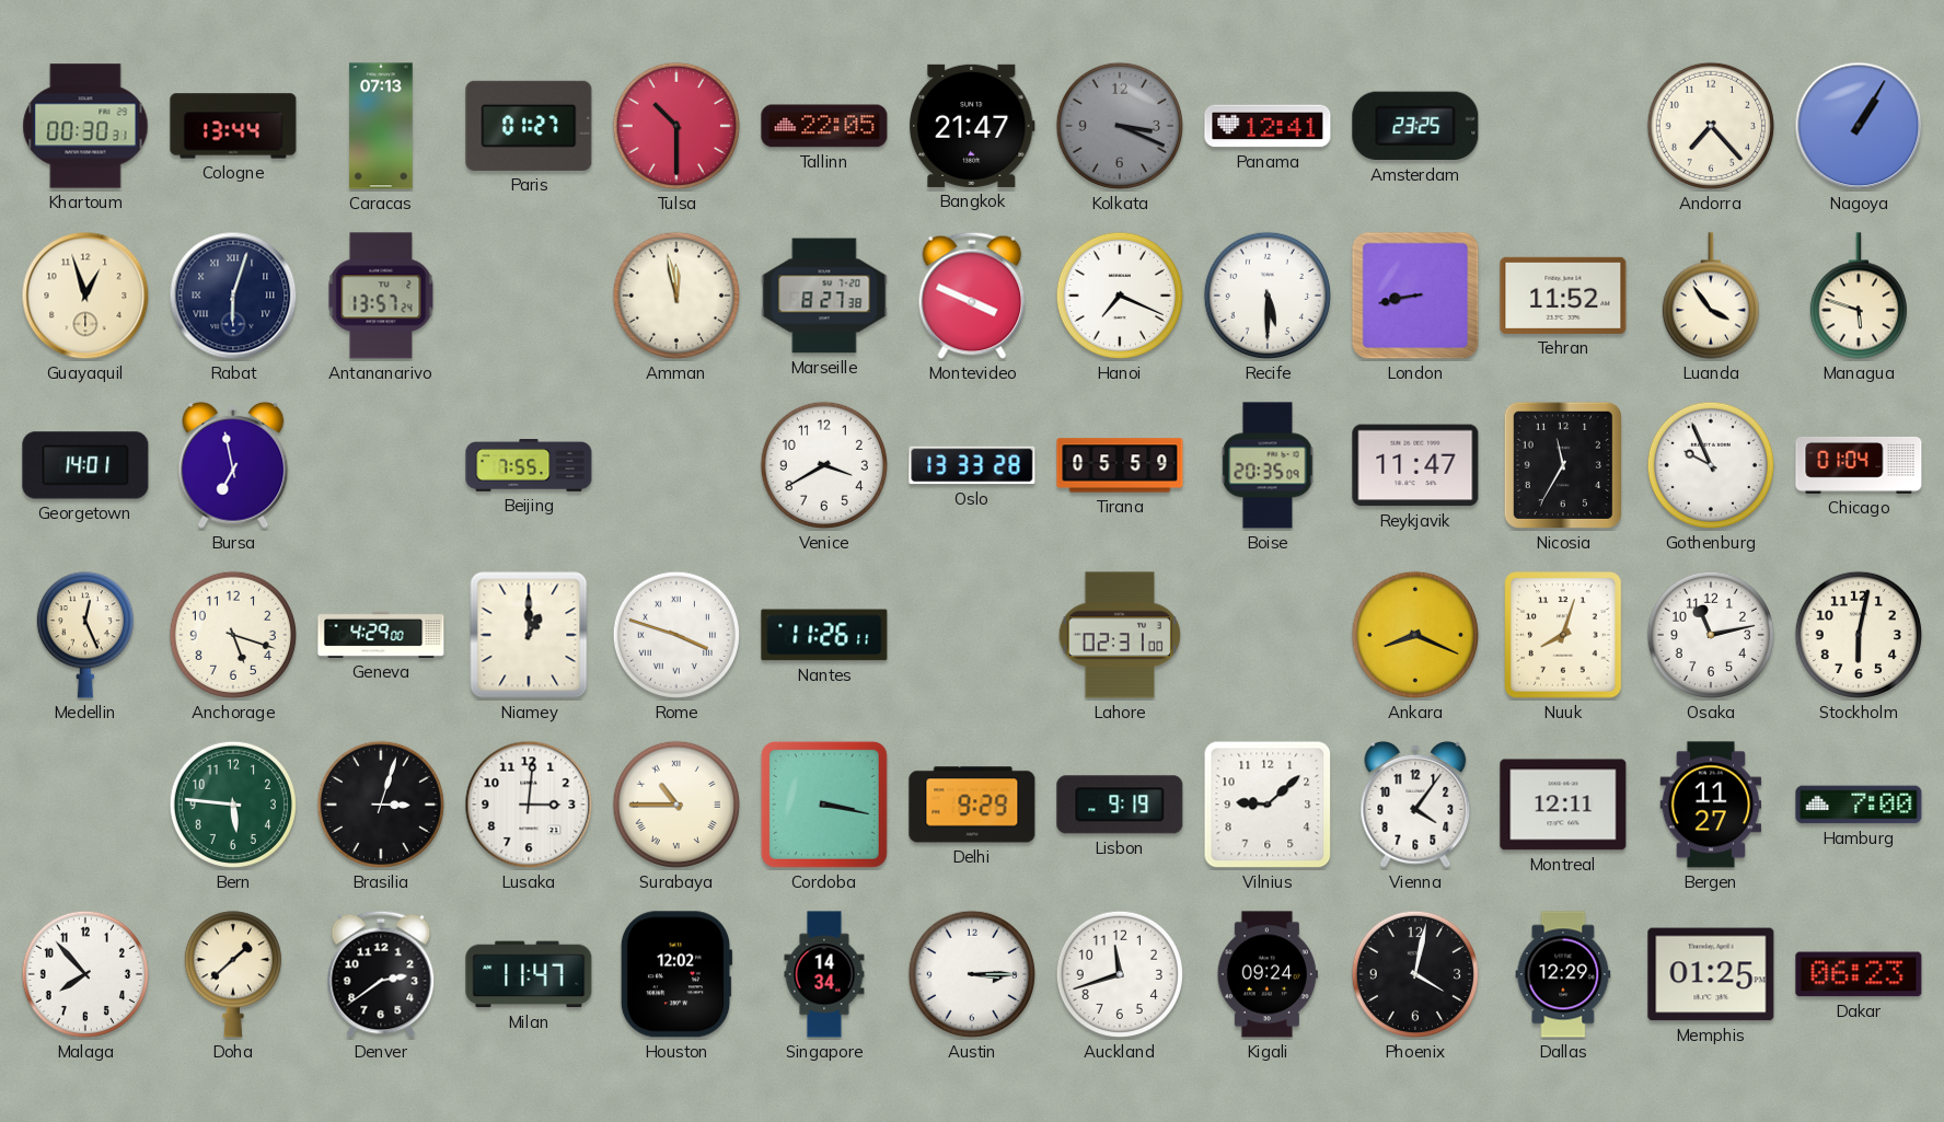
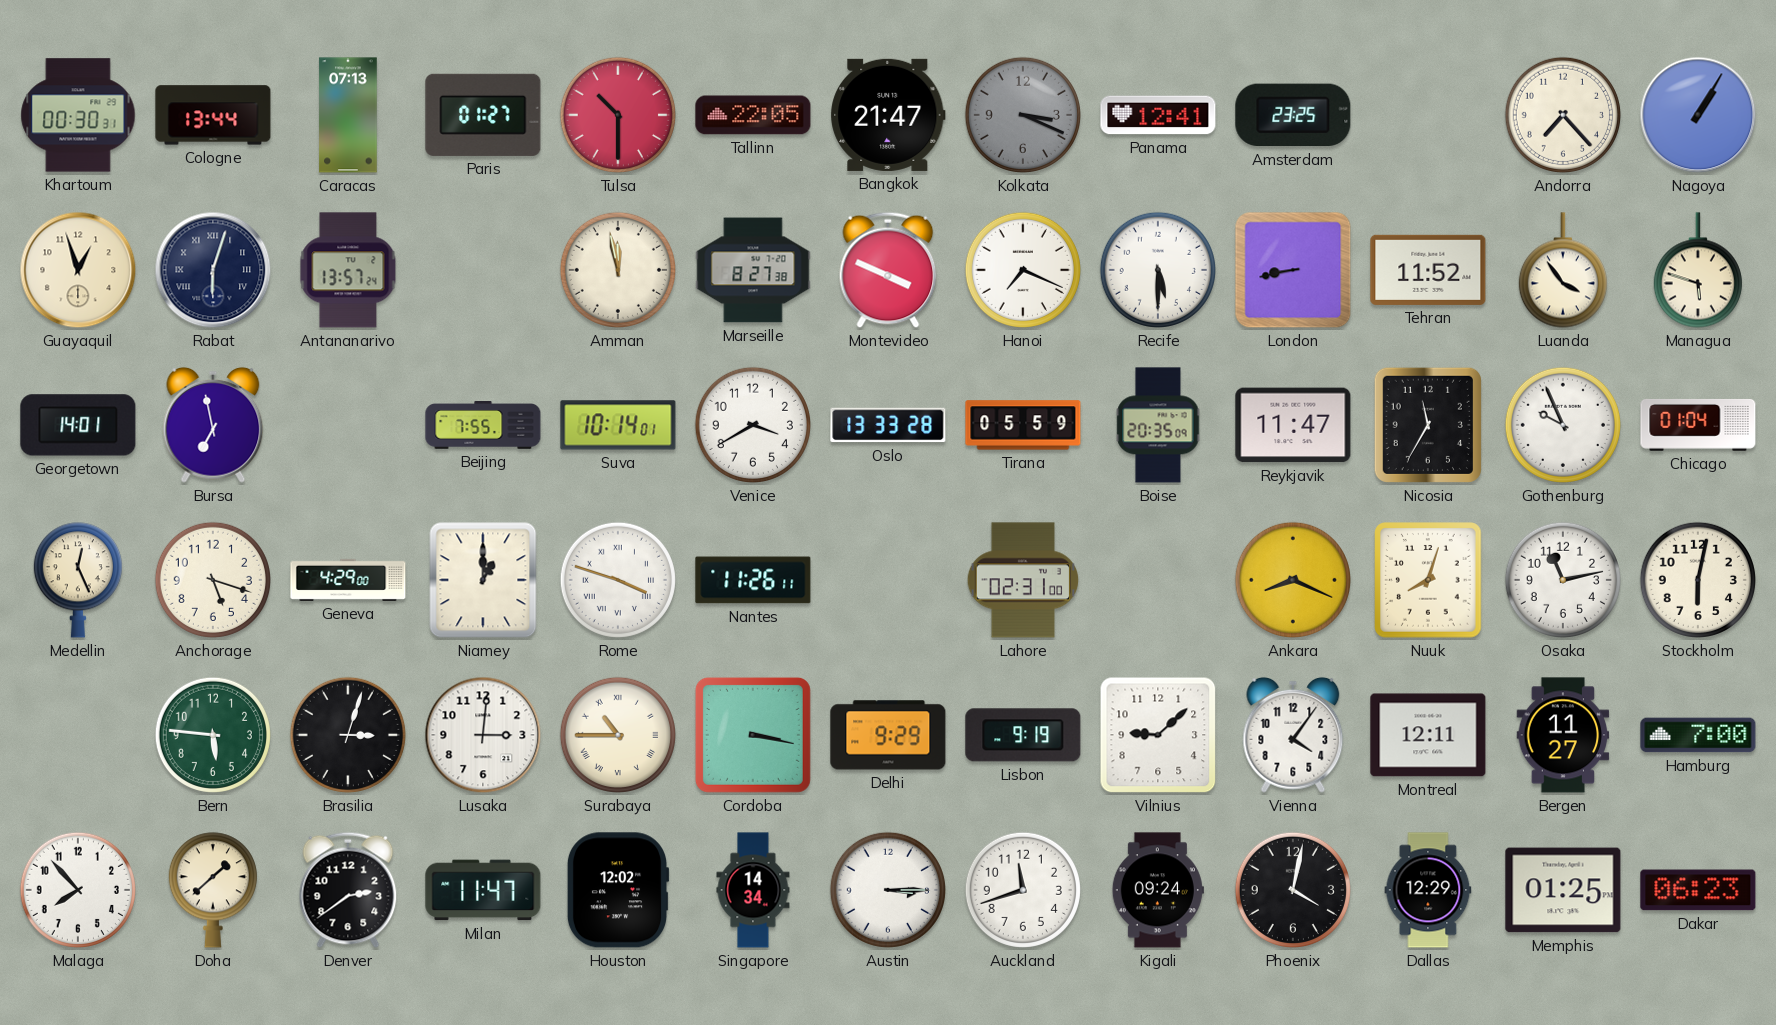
Suva: none -> 10:14 (618, 425)
